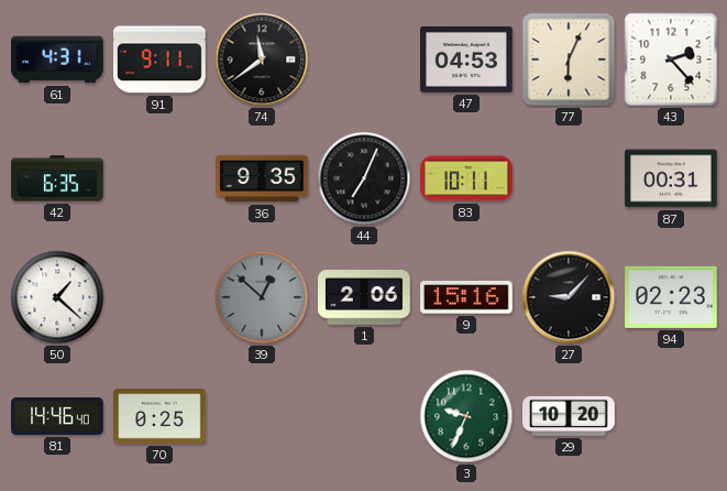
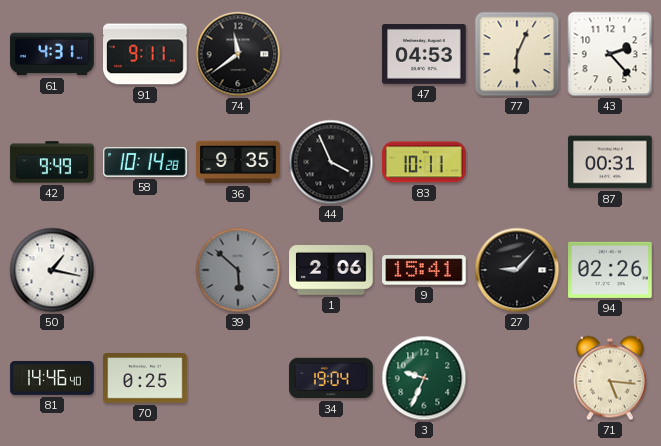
42: 6:35 -> 9:49 (52, 162)
58: none -> 10:14 (146, 163)
44: 7:04 -> 3:56 (331, 162)
50: 1:22 -> 1:17 (52, 270)
39: 12:52 -> 5:52 (238, 270)
9: 15:16 -> 15:41 (424, 270)
94: 02:23 -> 02:26 (610, 270)
34: none -> 19:04 (331, 378)
29: 10:20 -> none (569, 416)
71: none -> 5:16 (611, 378)
